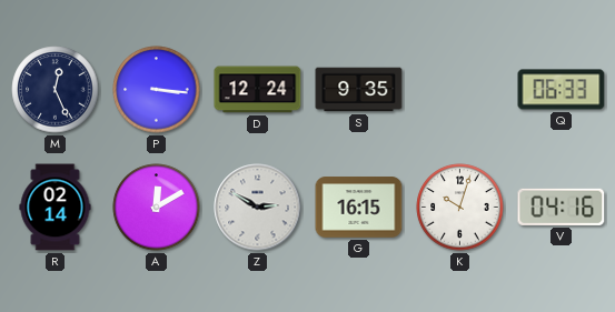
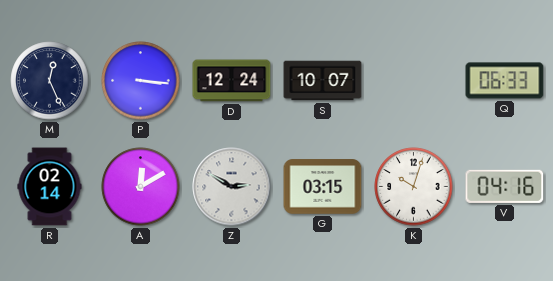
S: 9:35 -> 10:07 (323, 81)
G: 16:15 -> 03:15 (323, 187)
